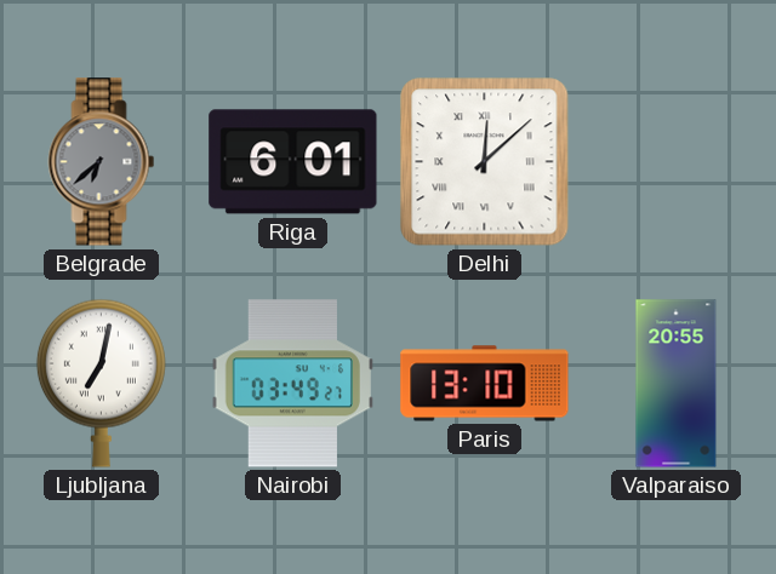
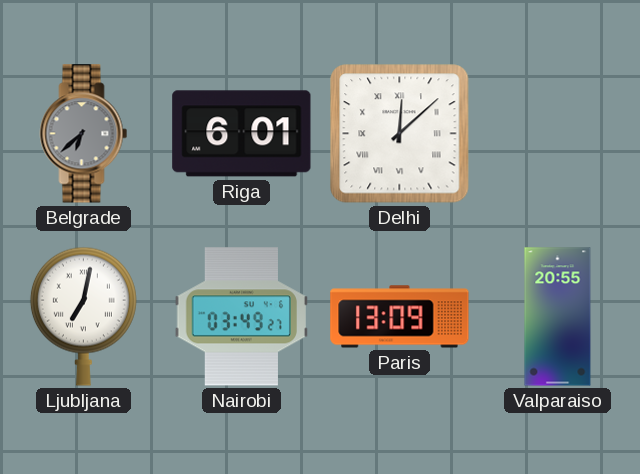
Paris: 13:10 -> 13:09 (400, 317)
